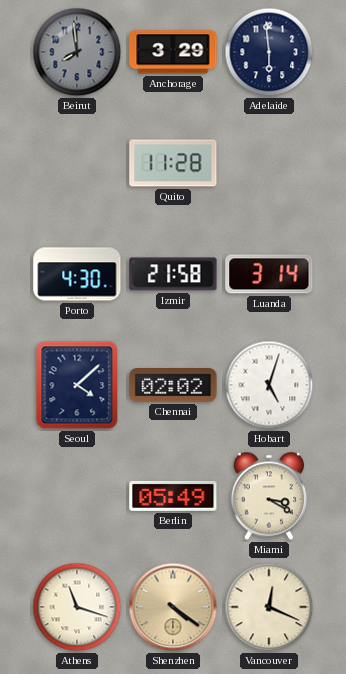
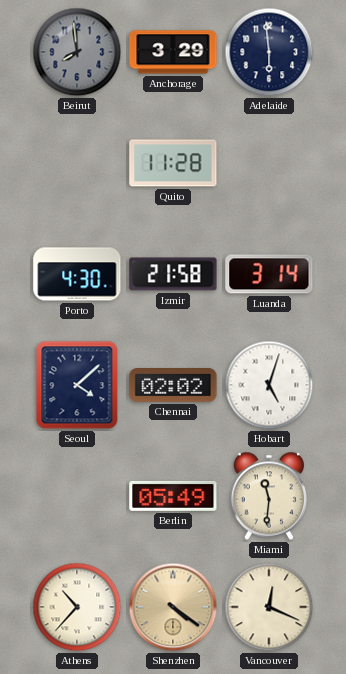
Miami: 3:20 -> 11:31 (268, 496)
Athens: 11:18 -> 10:37 (77, 607)
